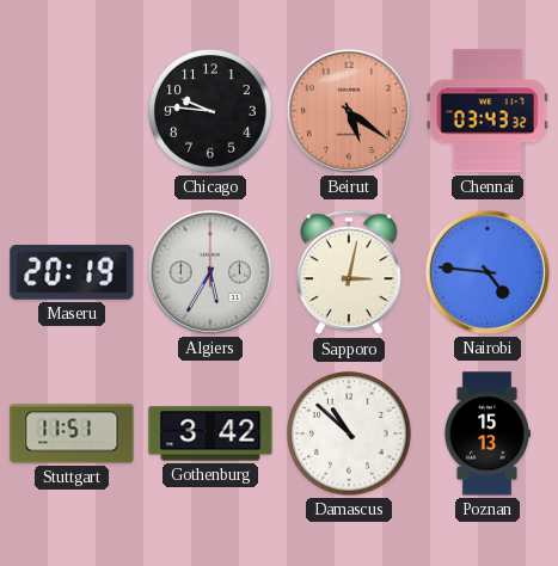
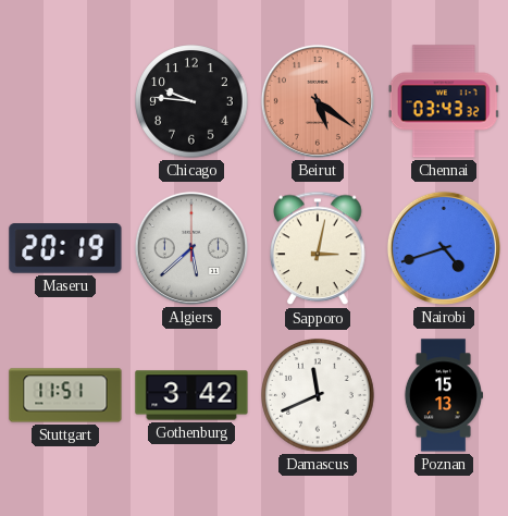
Algiers: 5:35 -> 5:38 (191, 248)
Nairobi: 4:46 -> 4:42 (444, 248)
Damascus: 10:52 -> 11:41 (318, 395)
